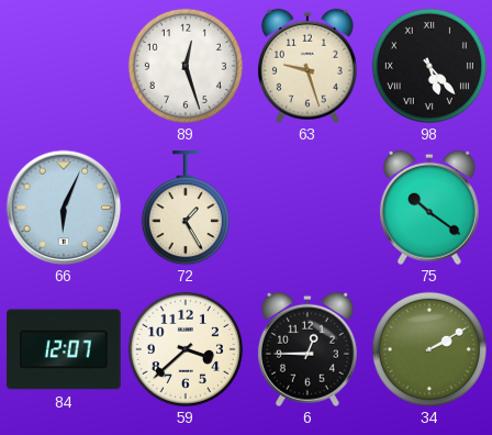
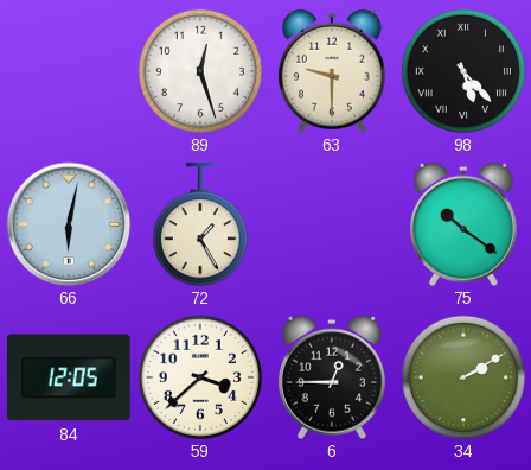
63: 9:27 -> 9:30 (332, 71)
66: 6:04 -> 6:02 (69, 224)
84: 12:07 -> 12:05 (69, 377)
